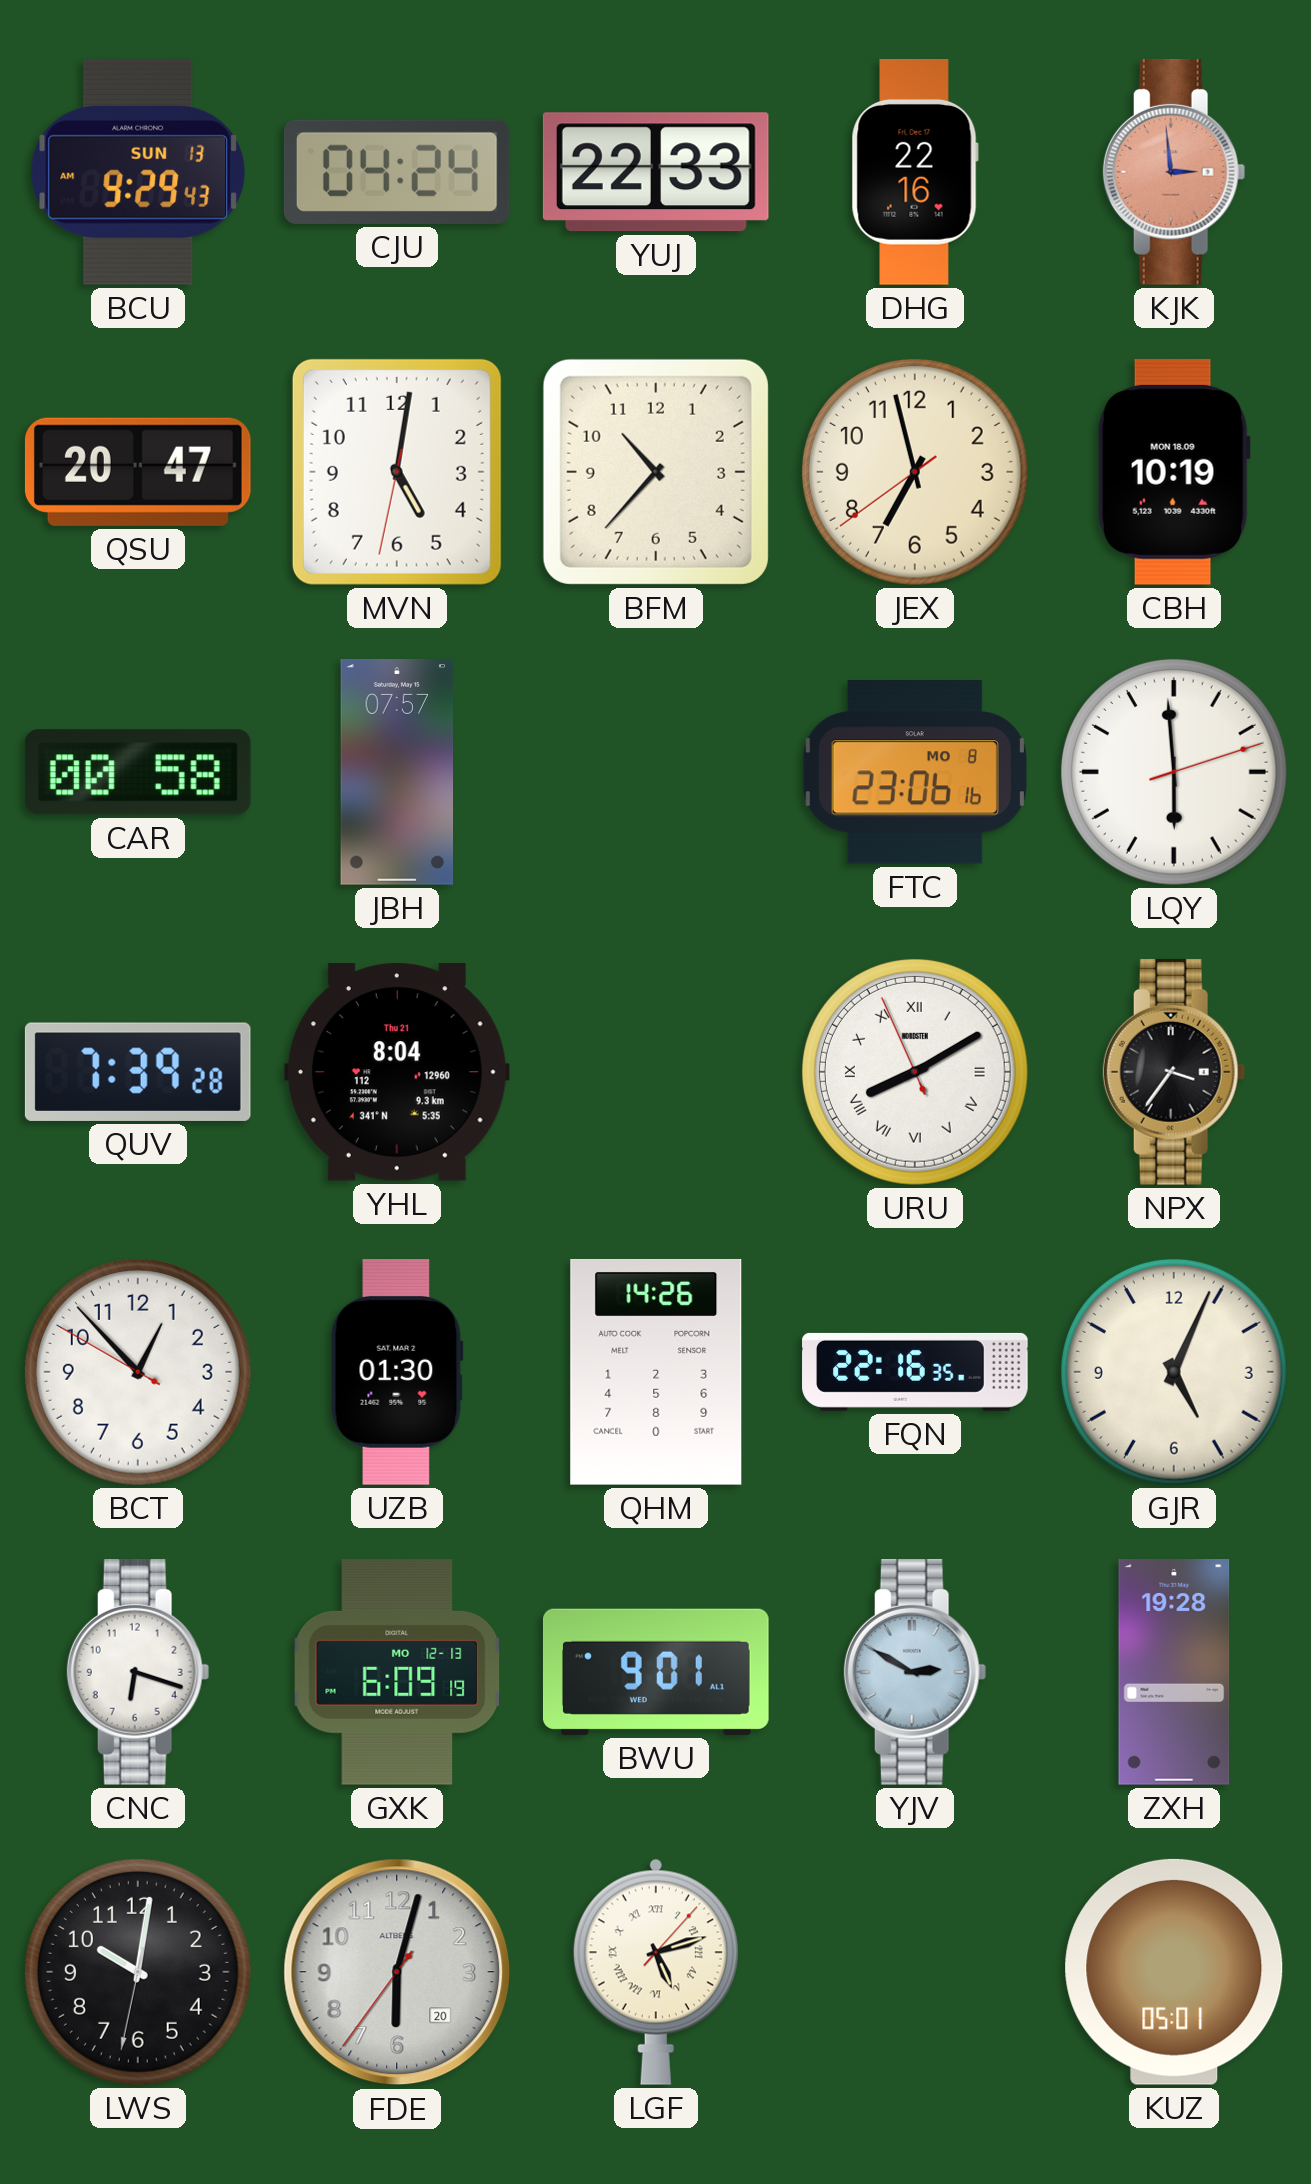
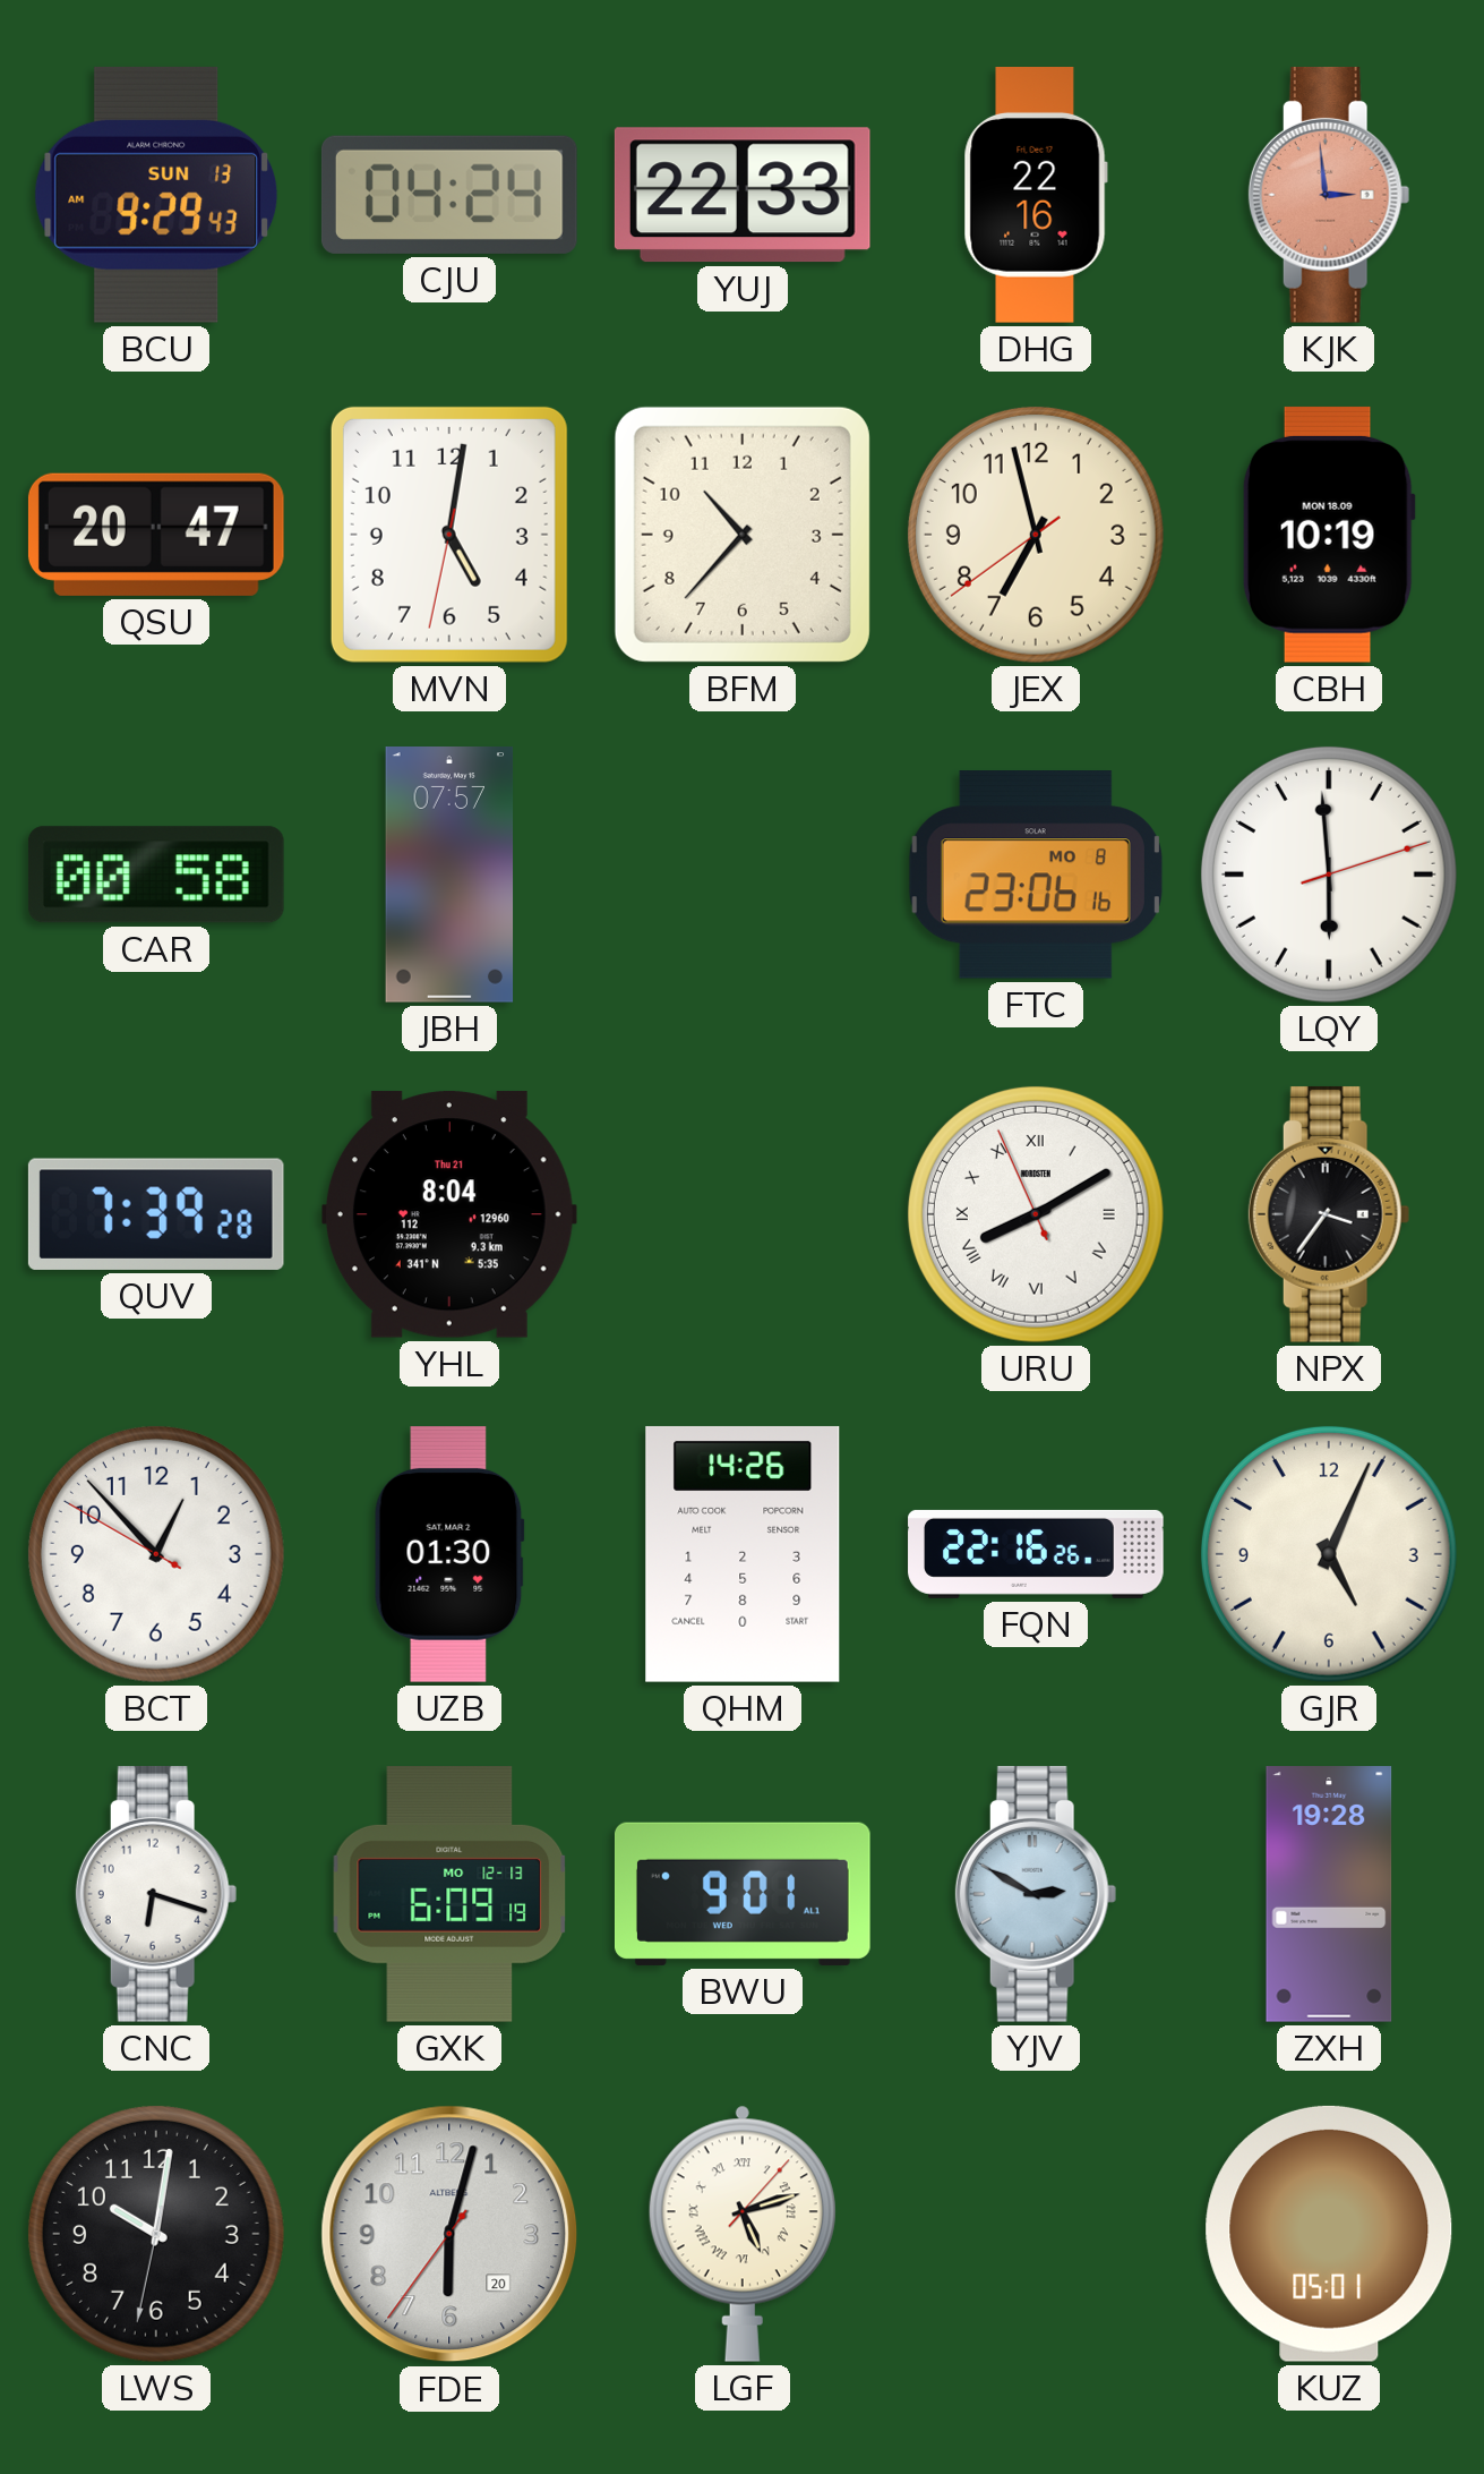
FQN: 22:16:35 -> 22:16:26 (1036, 1554)
